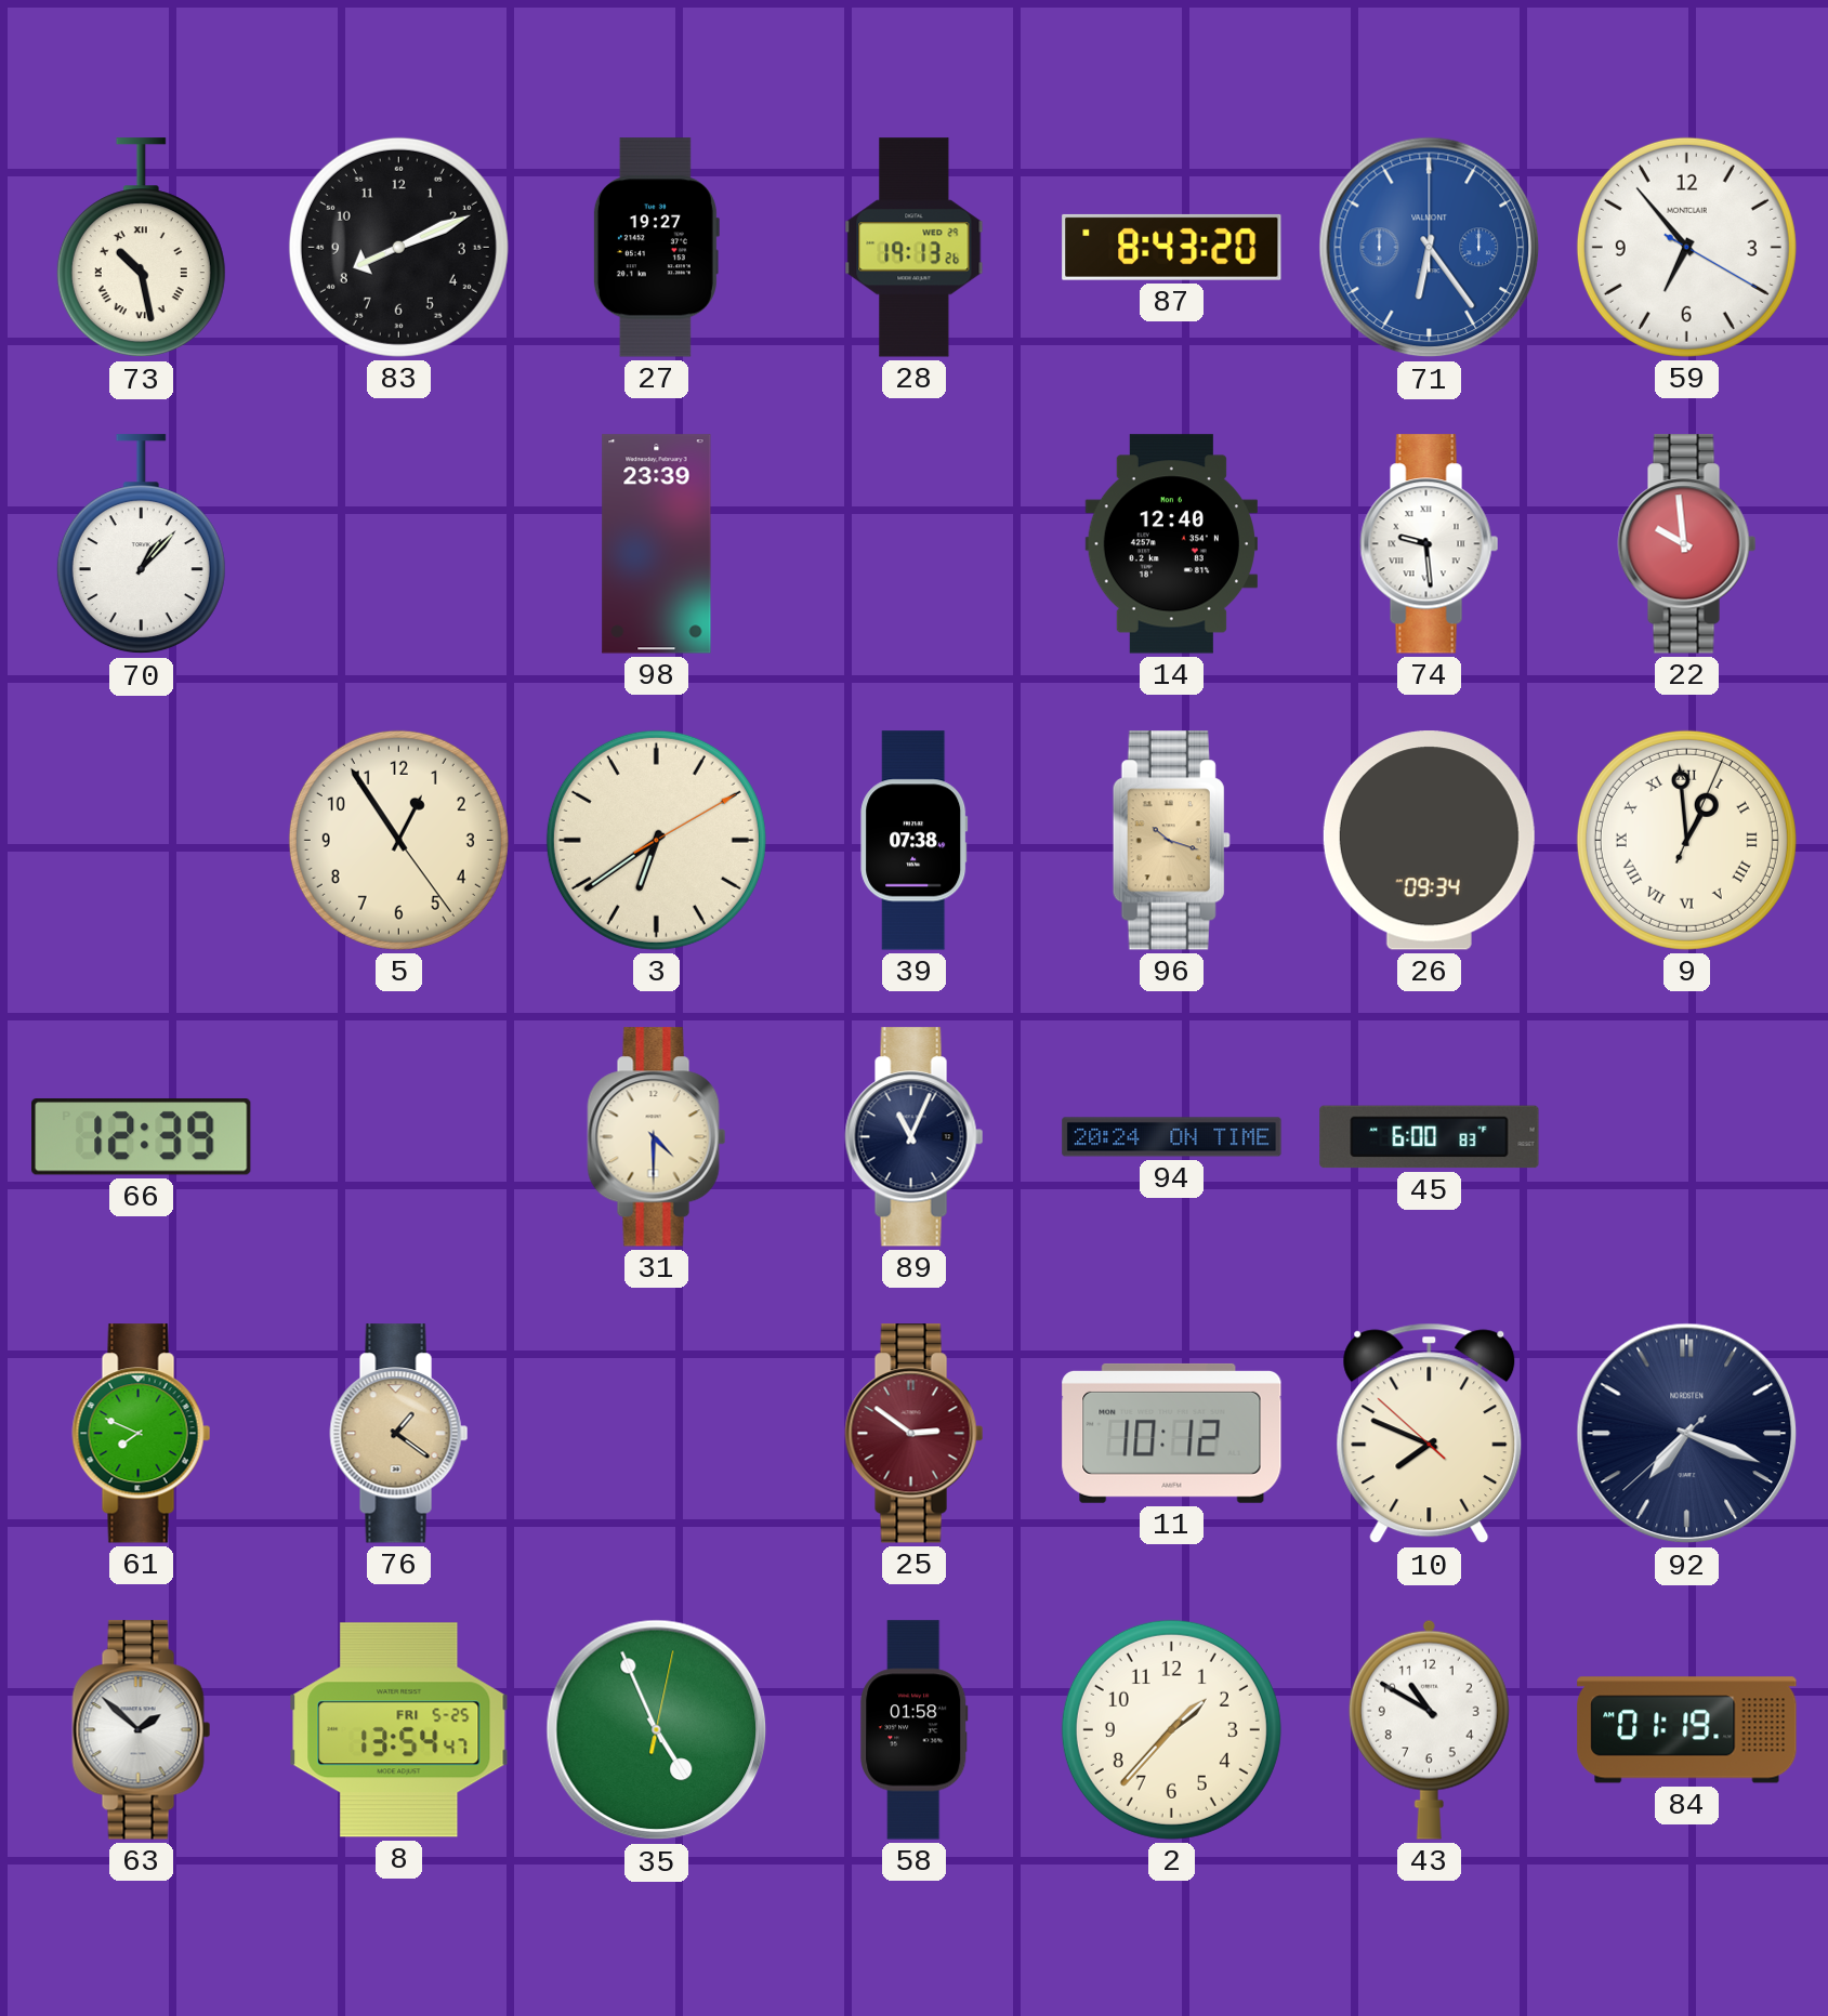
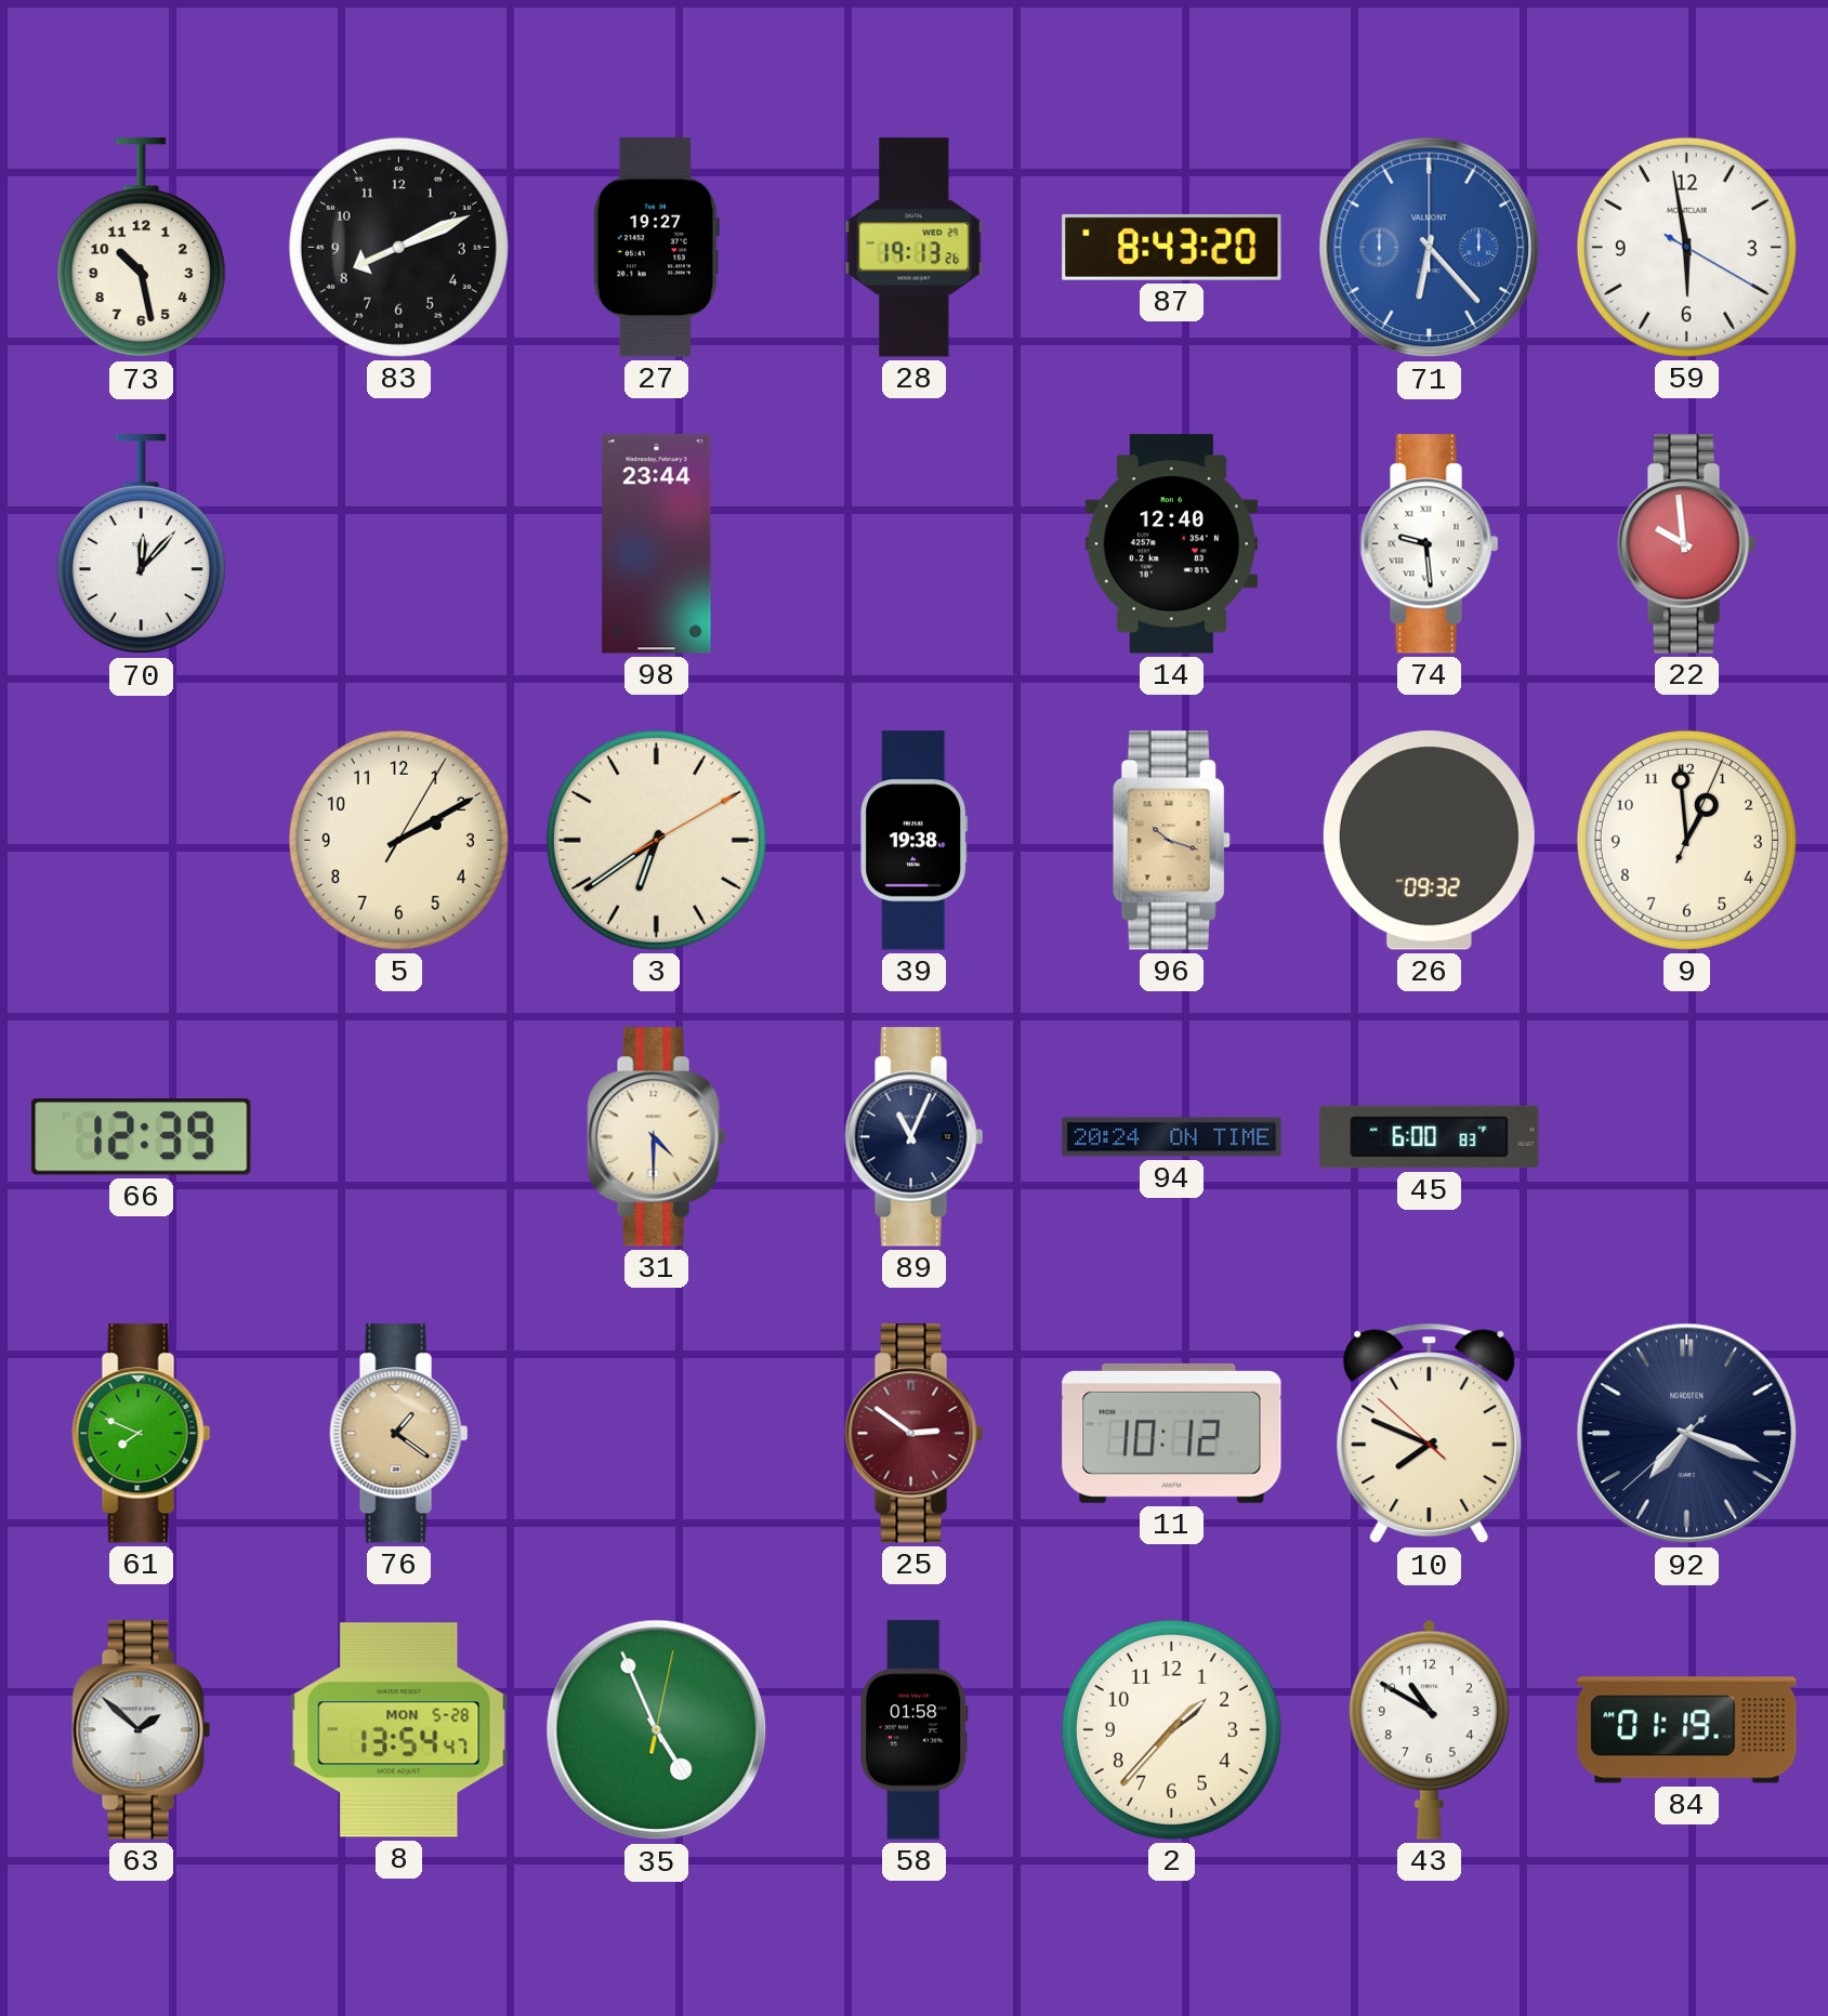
73 numerals: Roman -> Arabic (141, 248)
71: 6:24 -> 6:23 (1430, 248)
59: 6:53 -> 5:58 (1686, 247)
70: 1:07 -> 12:07 (141, 544)
98: 23:39 -> 23:44 (657, 544)
5: 12:54 -> 2:10 (398, 840)
39: 07:38 -> 19:38 (915, 841)
26: 09:34 -> 09:32 (1429, 841)
9 numerals: Roman -> Arabic (1686, 840)
8 date: FRI 5-25 -> MON 5-28 (399, 1730)
